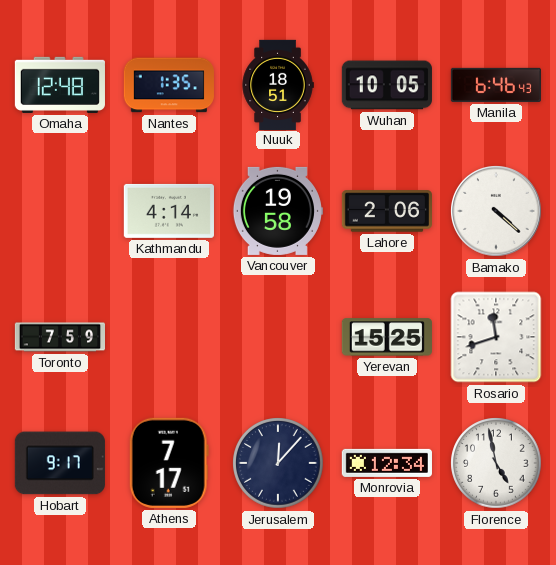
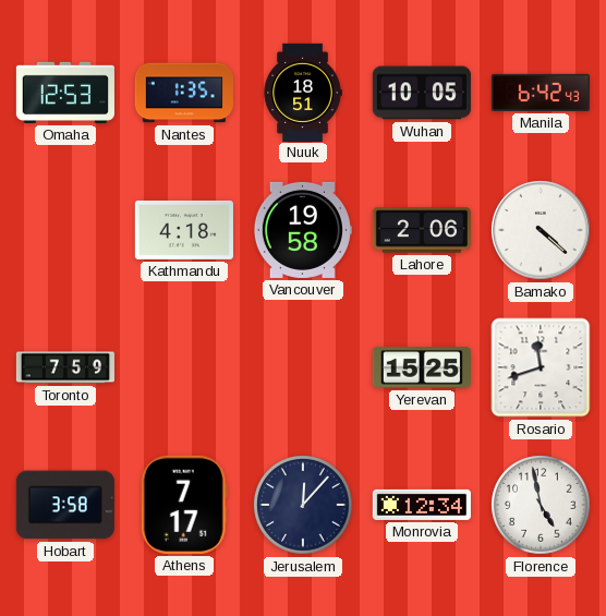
Omaha: 12:48 -> 12:53 (65, 93)
Manila: 6:46 -> 6:42 (541, 93)
Kathmandu: 4:14 -> 4:18 (184, 230)
Hobart: 9:17 -> 3:58 (65, 505)
